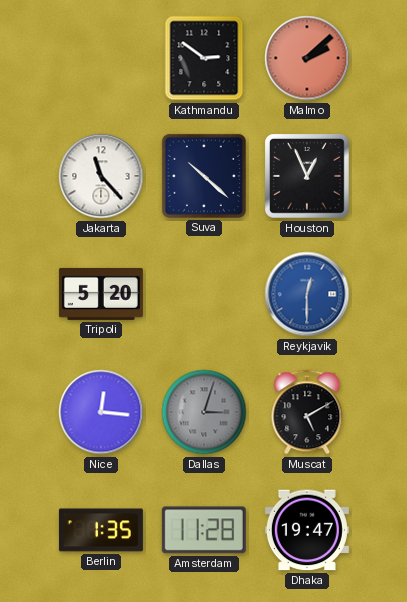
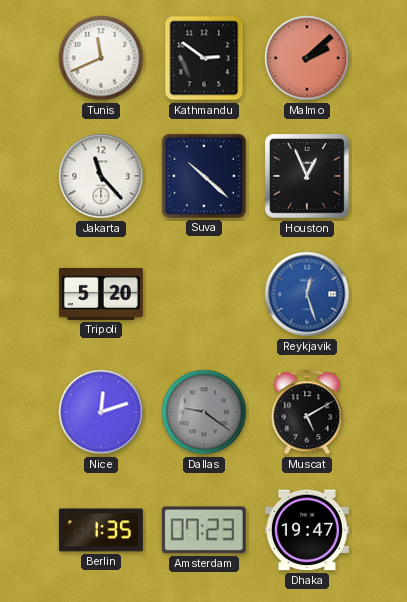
Tunis: none -> 11:41 (101, 58)
Reykjavik: 12:30 -> 12:27 (307, 294)
Nice: 12:16 -> 12:12 (101, 412)
Dallas: 3:03 -> 9:21 (204, 412)
Amsterdam: 11:28 -> 07:23 (204, 530)
